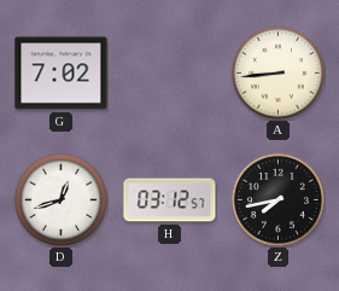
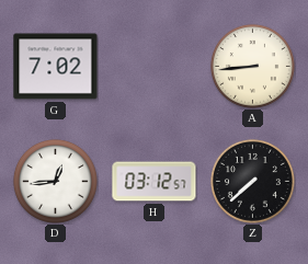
D: 12:42 -> 12:44 (55, 181)
Z: 7:43 -> 7:38 (252, 181)
